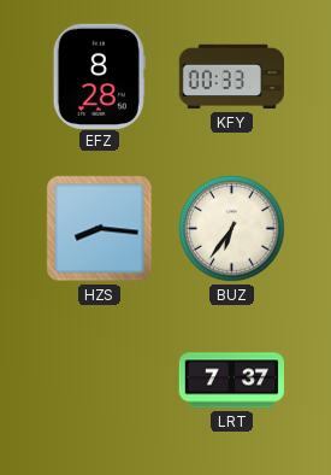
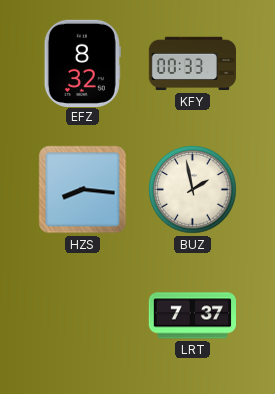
EFZ: 8:28 -> 8:32 (82, 63)
BUZ: 6:36 -> 1:58 (193, 190)
